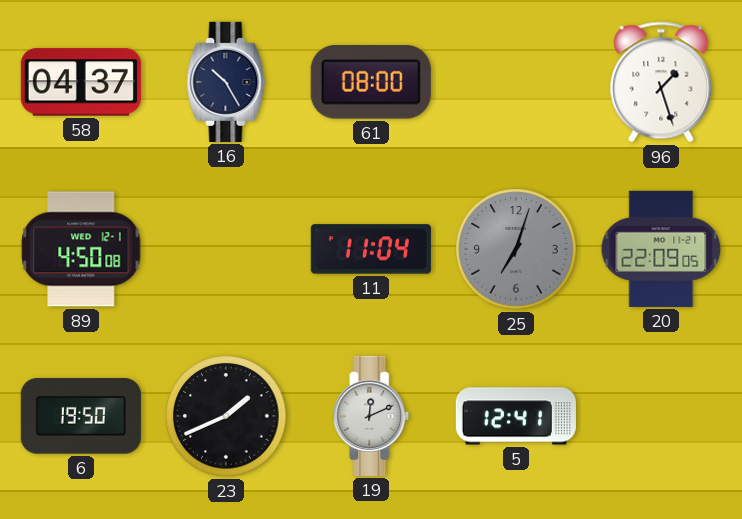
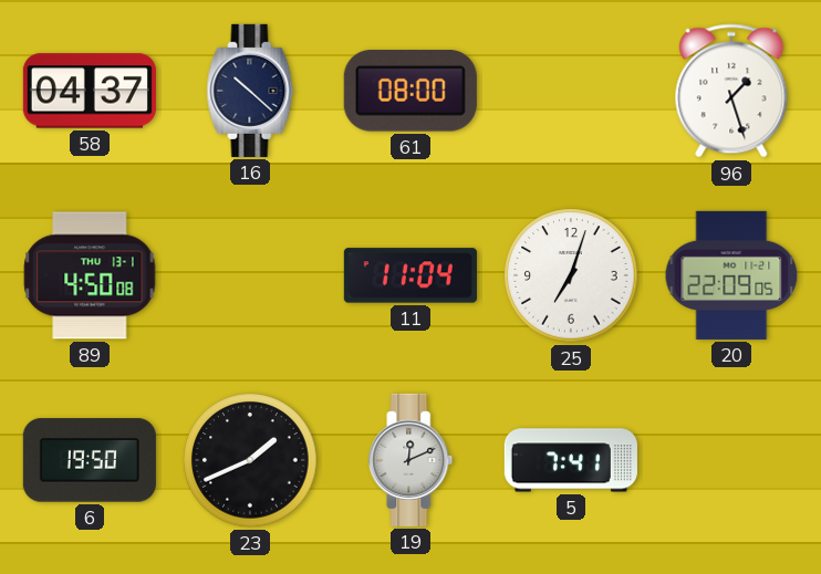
16: 10:25 -> 10:22 (250, 91)
89 date: WED 12-1 -> THU 13-1 (90, 275)
25 dial: grey -> white (571, 275)
5: 12:41 -> 7:41 (571, 460)
